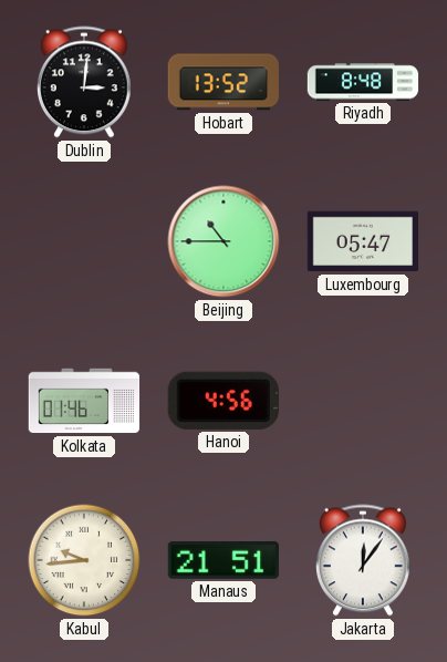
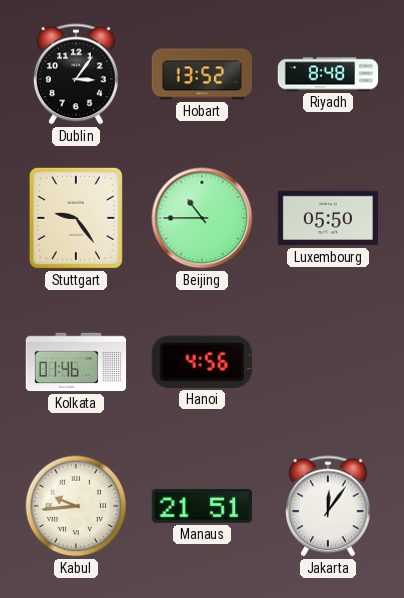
Dublin: 3:01 -> 3:06 (77, 74)
Stuttgart: none -> 9:24 (76, 218)
Luxembourg: 05:47 -> 05:50 (328, 218)
